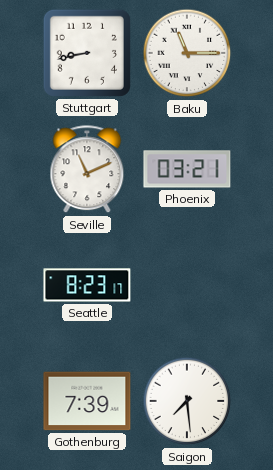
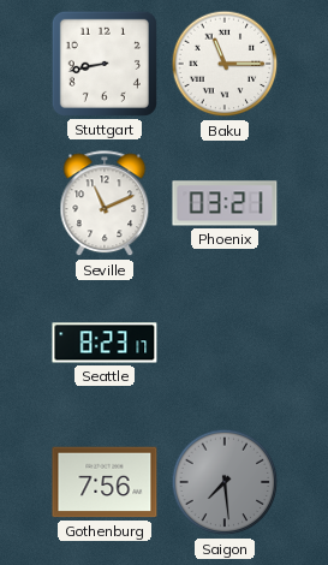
Gothenburg: 7:39 -> 7:56 (105, 482)
Saigon dial: white -> grey (225, 482)
